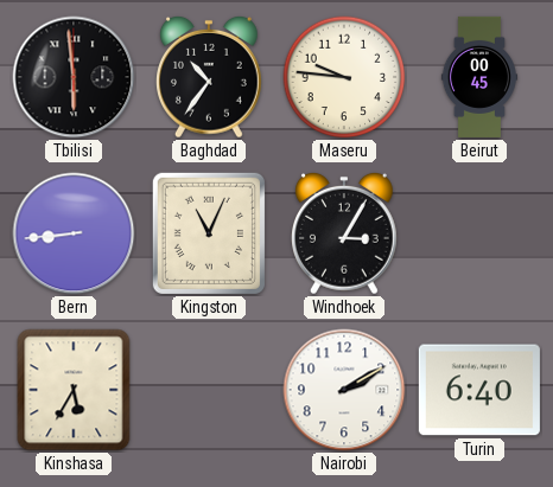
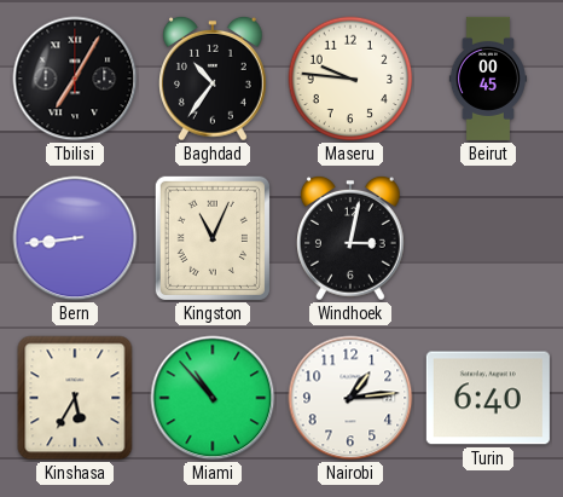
Tbilisi: 5:59 -> 7:05 (75, 79)
Windhoek: 3:05 -> 3:02 (352, 238)
Miami: none -> 10:53 (213, 398)
Nairobi: 2:10 -> 1:14 (350, 398)
